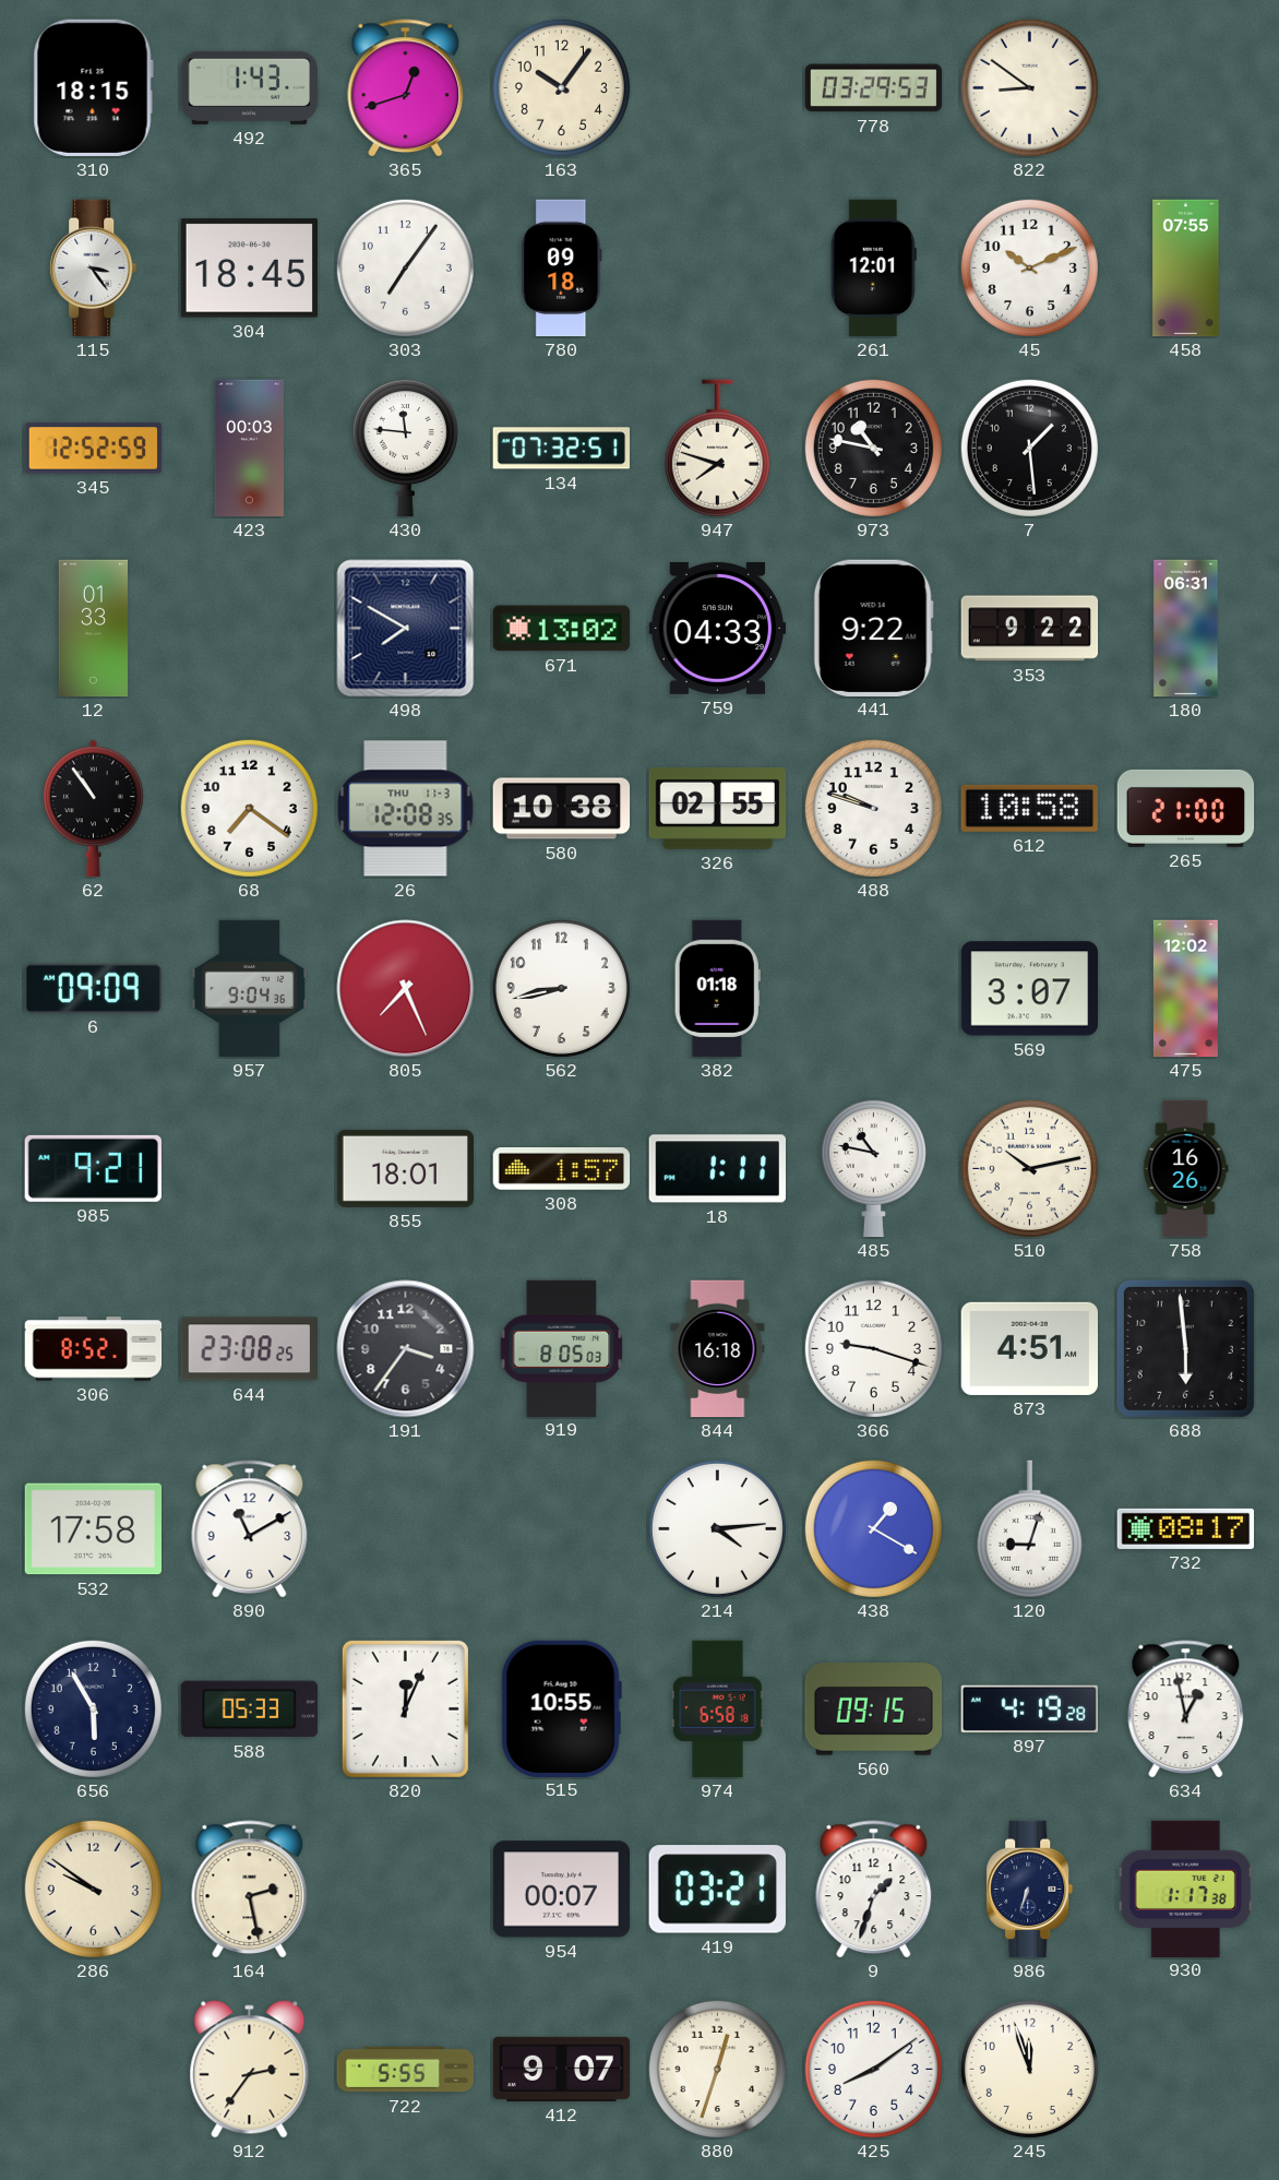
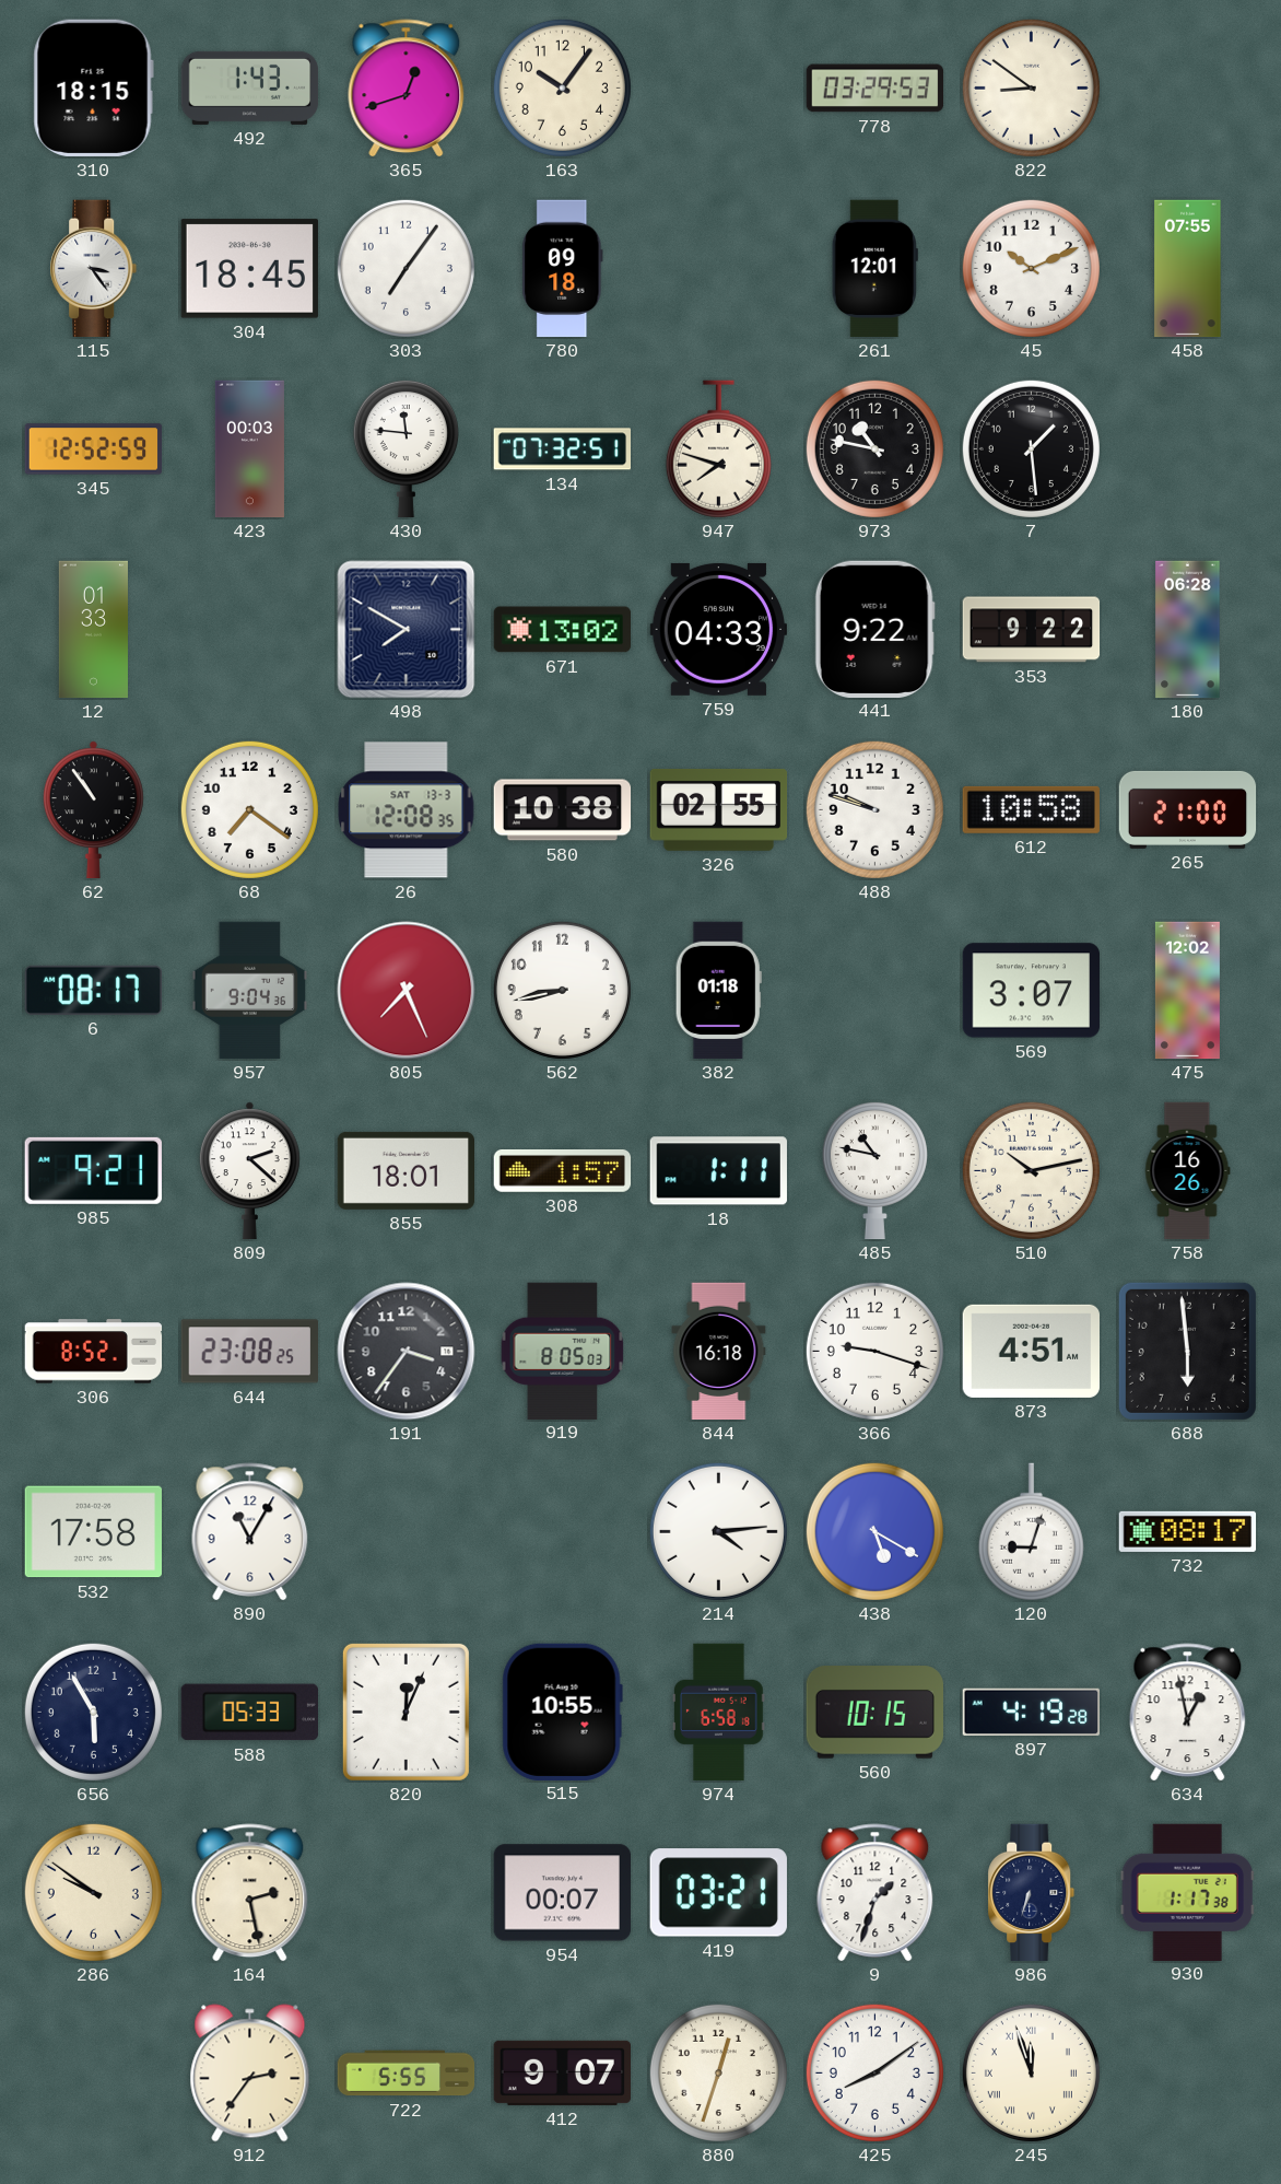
180: 06:31 -> 06:28 (1188, 630)
26 date: THU 11-3 -> SAT 13-3 (407, 810)
6: 09:09 -> 08:17 (93, 990)
809: none -> 2:22 (249, 1171)
890: 11:10 -> 11:05 (250, 1532)
438: 1:20 -> 5:20 (874, 1531)
560: 09:15 -> 10:15 (874, 1713)
245 numerals: Arabic -> Roman (1031, 2072)
